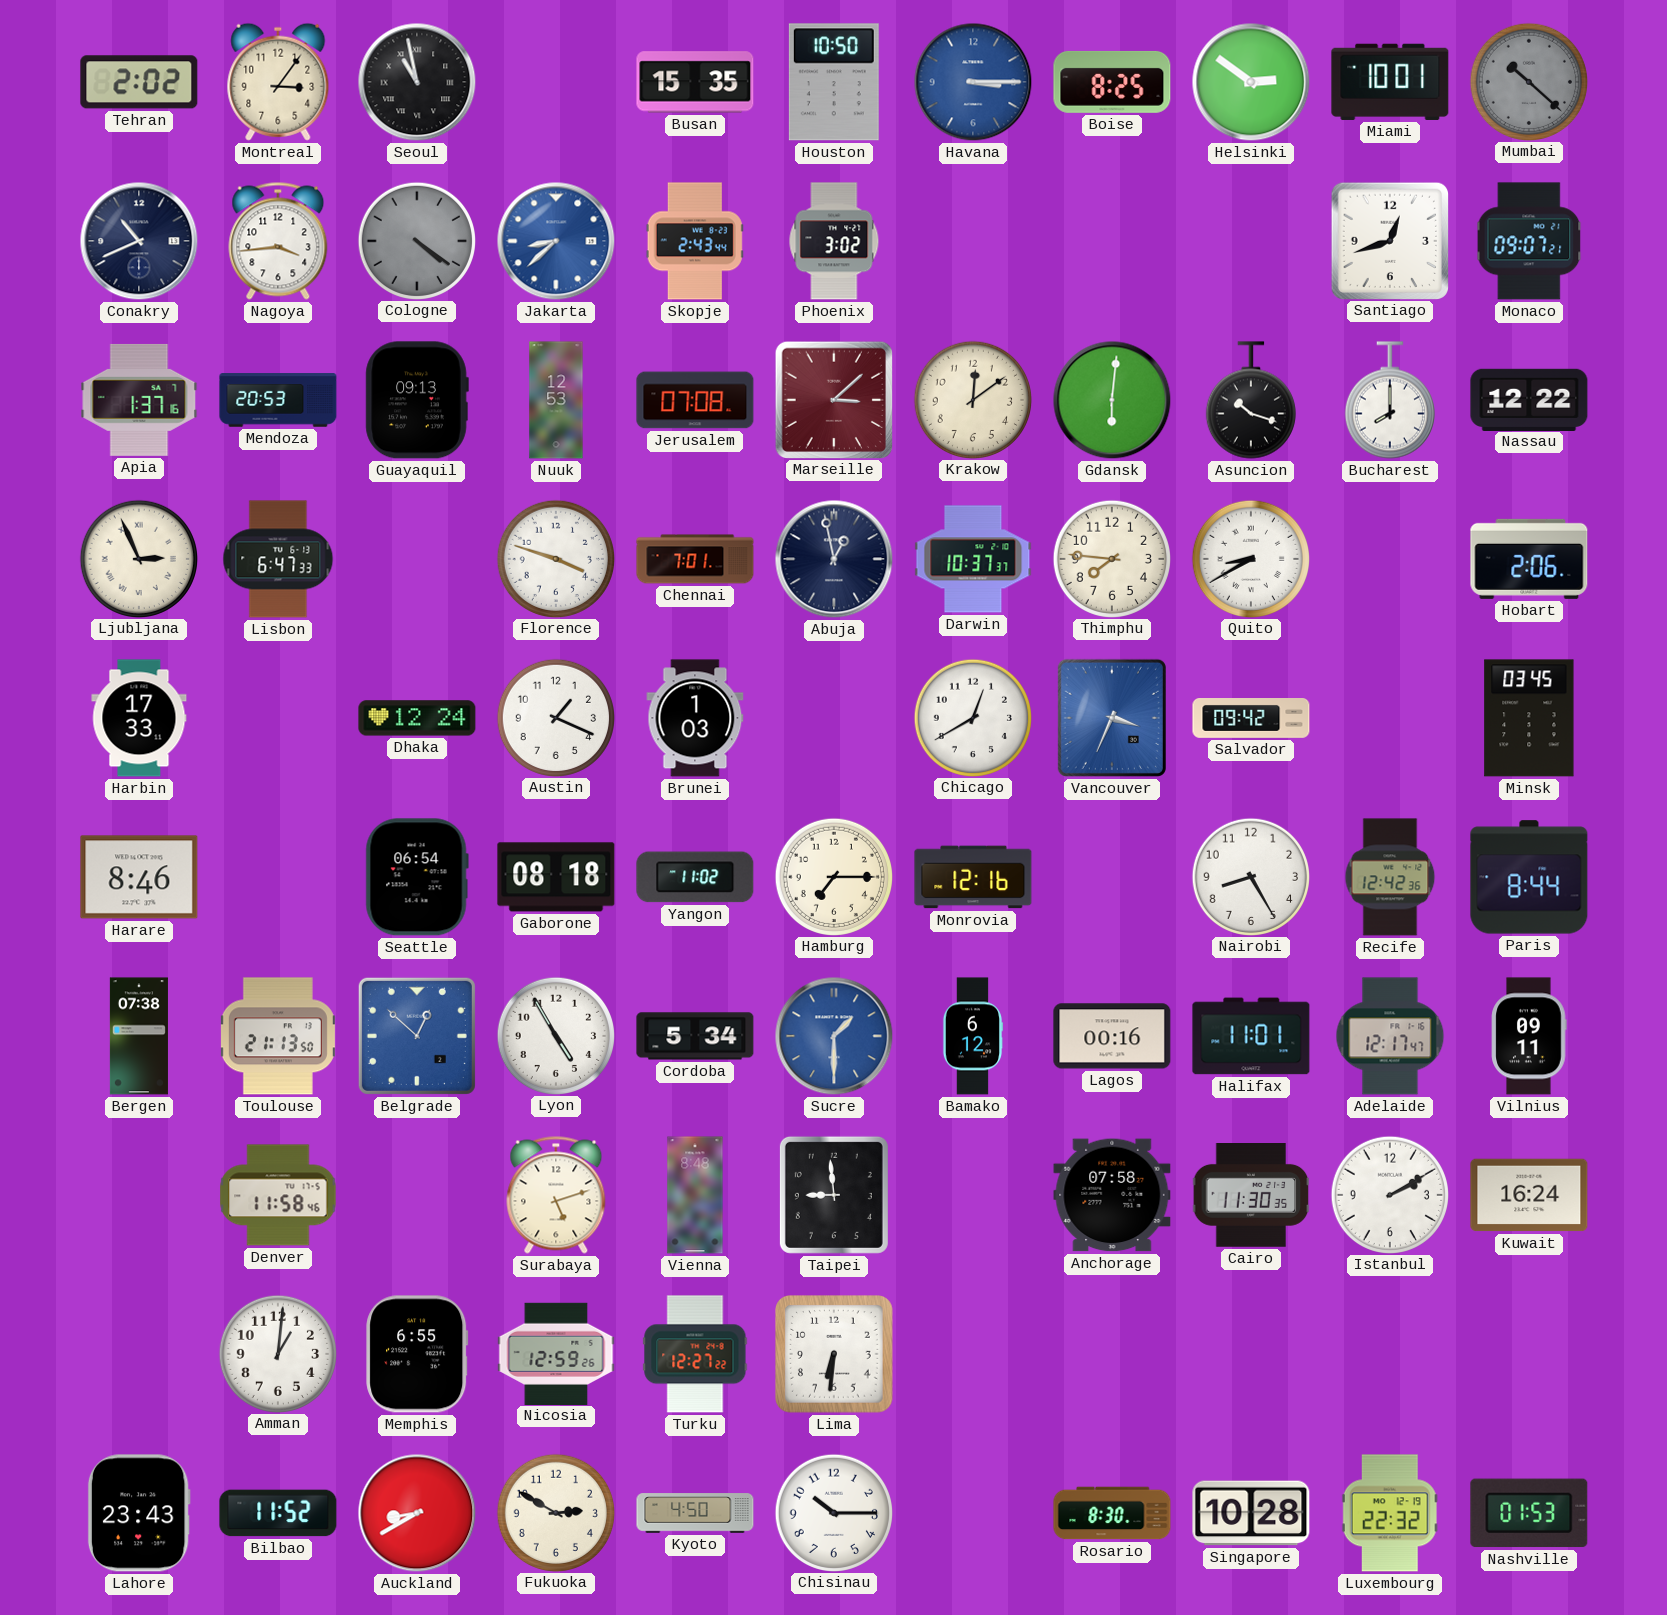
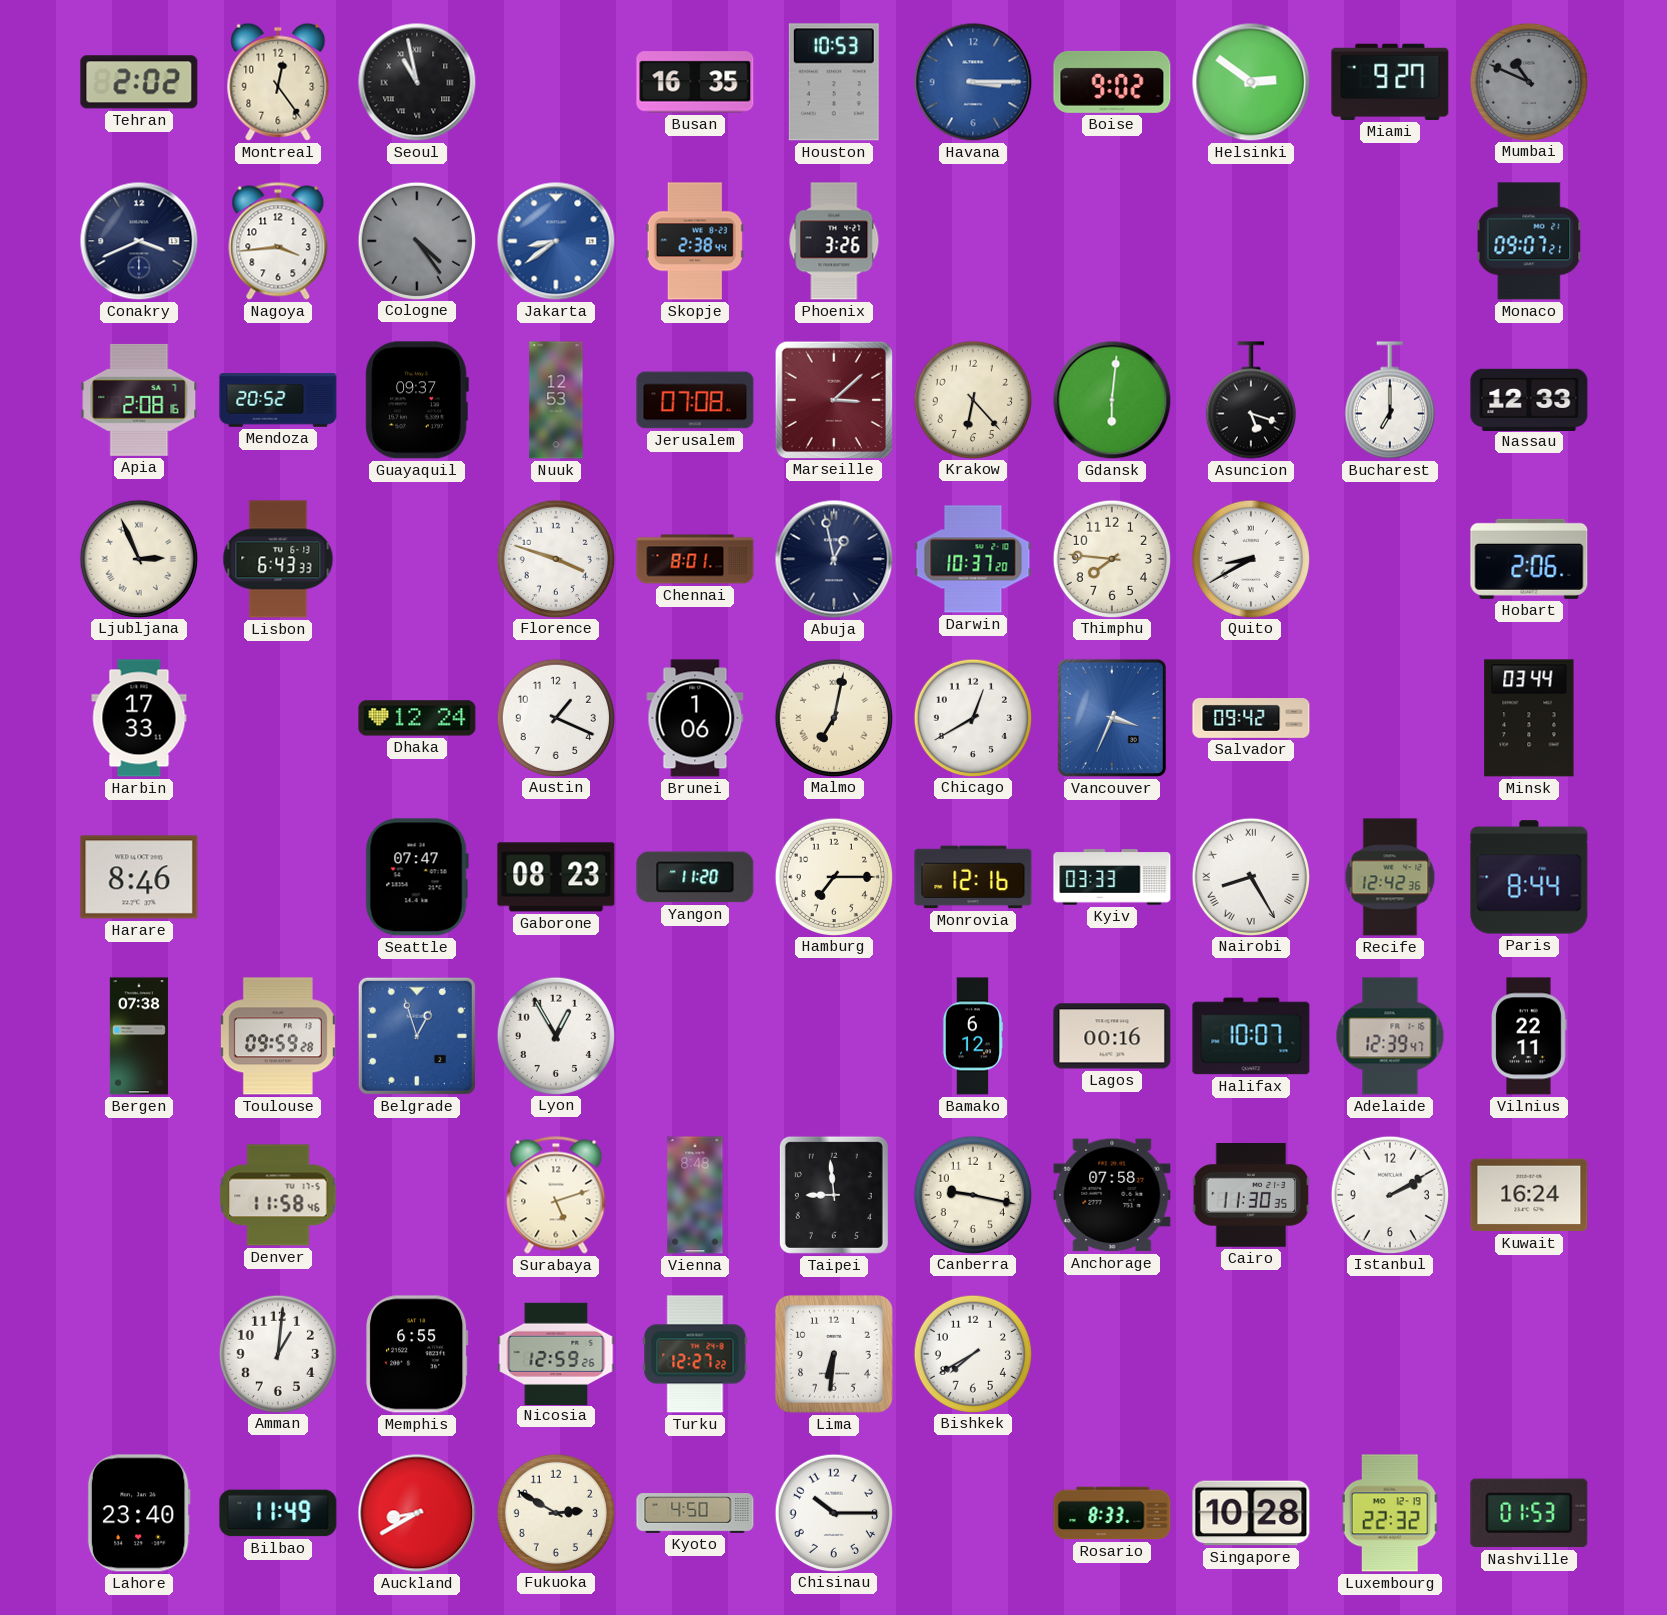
Montreal: 3:06 -> 12:24 (278, 82)
Busan: 15:35 -> 16:35 (695, 82)
Houston: 10:50 -> 10:53 (834, 82)
Boise: 8:25 -> 9:02 (1112, 82)
Miami: 10:01 -> 9:27 (1390, 82)
Mumbai: 10:22 -> 10:49 (1528, 81)
Conakry: 10:41 -> 3:41 (139, 241)
Cologne: 4:21 -> 4:24 (416, 240)
Jakarta: 8:38 -> 8:39 (556, 241)
Skopje: 2:43 -> 2:38 (695, 241)
Phoenix: 3:02 -> 3:26 (834, 241)
Santiago: 12:42 -> none (1389, 240)
Apia: 1:37 -> 2:08 (139, 400)
Mendoza: 20:53 -> 20:52 (278, 400)
Guayaquil: 09:13 -> 09:37 (417, 400)
Krakow: 12:09 -> 6:23 (972, 399)
Asuncion: 10:18 -> 5:18 (1251, 400)
Bucharest: 8:00 -> 7:00 (1390, 400)
Nassau: 12:22 -> 12:33 (1529, 399)
Lisbon: 6:47 -> 6:43 (278, 559)
Chennai: 7:01 -> 8:01 (695, 559)
Darwin: 10:37:37 -> 10:37:20 (973, 559)
Brunei: 1:03 -> 1:06 (695, 718)
Malmo: none -> 7:02 (833, 717)
Minsk: 03:45 -> 03:44 (1529, 718)
Seattle: 06:54 -> 07:47 (417, 877)
Gaborone: 08:18 -> 08:23 (556, 877)
Yangon: 11:02 -> 11:20 (695, 877)
Kyiv: none -> 03:33 (1112, 877)
Nairobi numerals: Arabic -> Roman (1250, 876)
Toulouse: 21:13 -> 09:59 (278, 1036)
Belgrade: 12:52 -> 12:57 (417, 1036)
Lyon: 4:55 -> 12:55 (555, 1035)
Cordoba: 5:34 -> none (695, 1036)
Sucre: 1:30 -> none (834, 1036)
Halifax: 11:01 -> 10:07 (1251, 1036)
Adelaide: 12:17 -> 12:39 (1390, 1036)
Vilnius: 09:11 -> 22:11 (1529, 1036)
Canberra: none -> 9:17 (972, 1194)
Bishkek: none -> 7:40 (972, 1353)
Lahore: 23:43 -> 23:40 (139, 1513)
Bilbao: 11:52 -> 11:49 (278, 1513)
Rosario: 8:30 -> 8:33 (1112, 1513)
